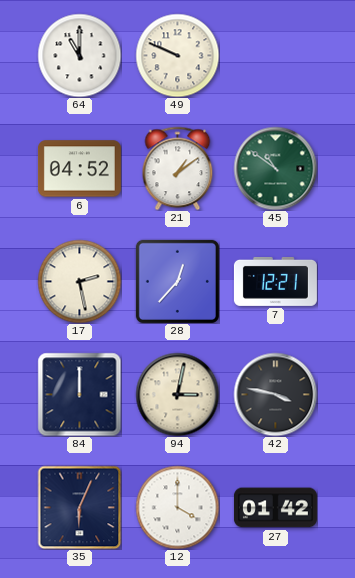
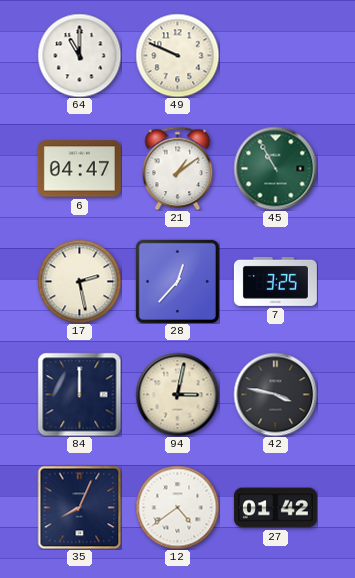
6: 04:52 -> 04:47 (79, 169)
45: 10:51 -> 10:55 (275, 168)
7: 12:21 -> 3:25 (275, 281)
35: 6:04 -> 8:04 (79, 507)
12: 4:00 -> 4:39 (177, 507)
